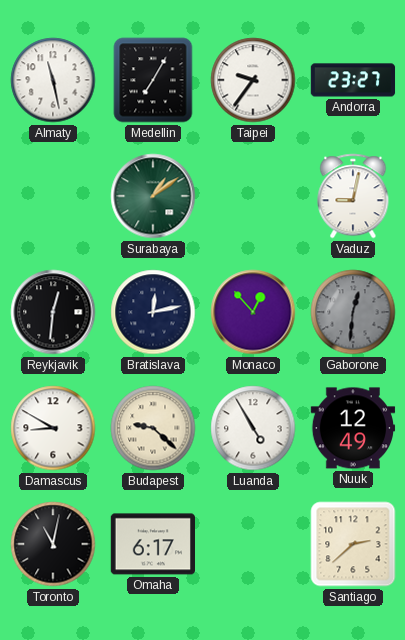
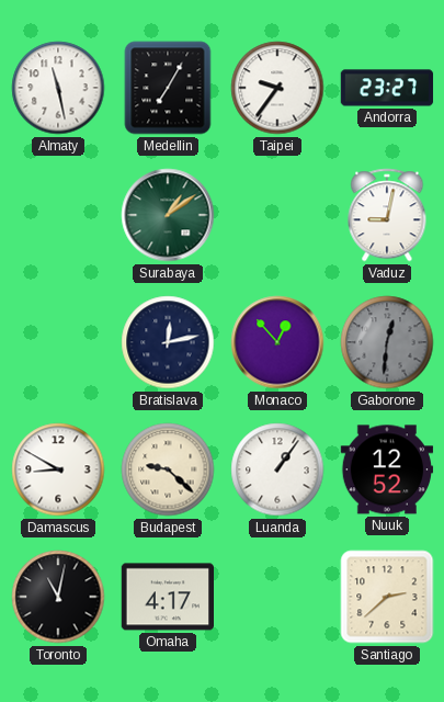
Reykjavik: 12:31 -> none (53, 312)
Luanda: 4:55 -> 1:06 (277, 469)
Nuuk: 12:49 -> 12:52 (387, 469)
Omaha: 6:17 -> 4:17 (168, 597)
